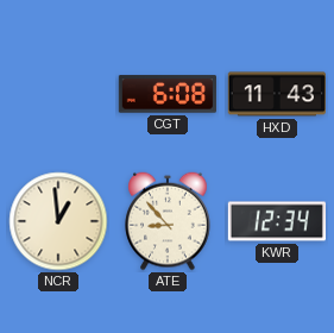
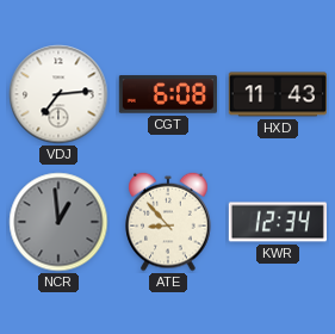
VDJ: none -> 7:14 (58, 94)
NCR dial: cream -> grey (58, 222)
